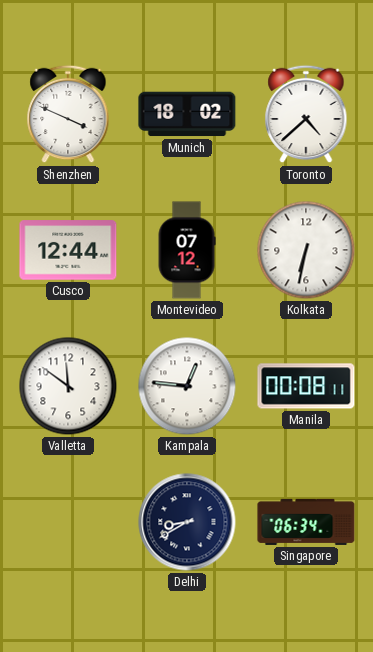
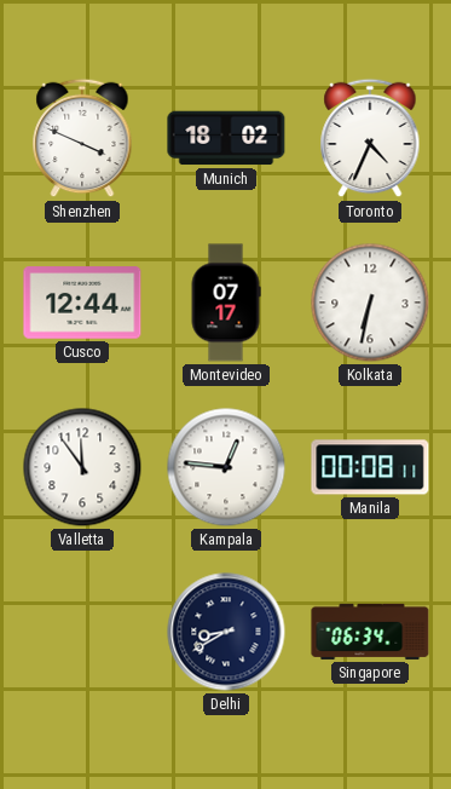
Toronto: 4:38 -> 4:34 (370, 138)
Montevideo: 07:12 -> 07:17 (226, 303)
Valletta: 11:51 -> 11:54 (82, 467)
